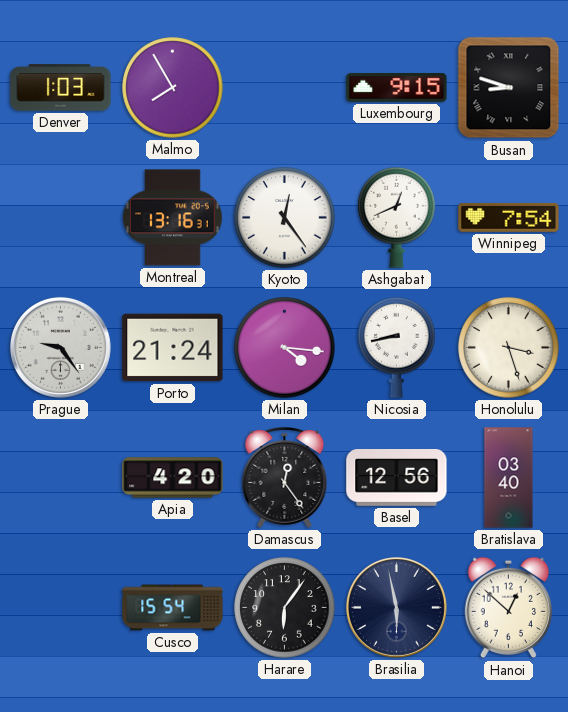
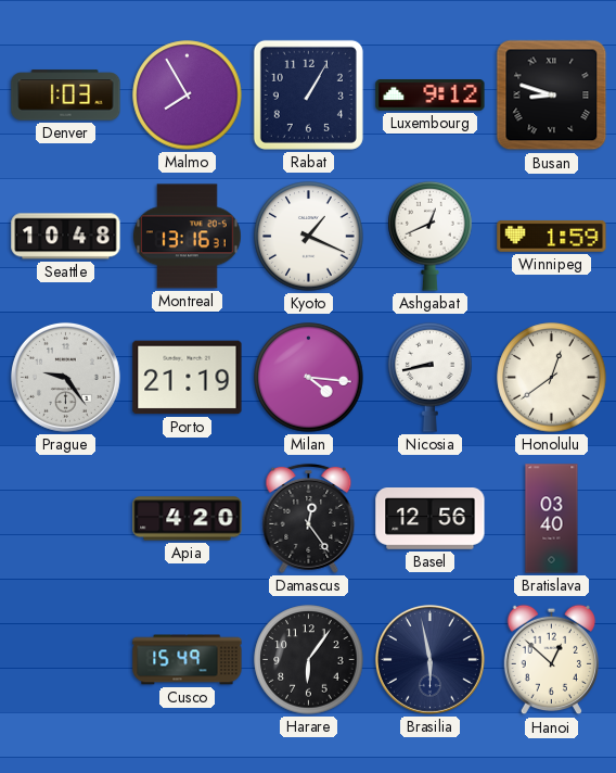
Rabat: none -> 1:05 (308, 94)
Luxembourg: 9:15 -> 9:12 (431, 96)
Seattle: none -> 10:48 (66, 237)
Kyoto: 12:24 -> 1:19 (309, 237)
Winnipeg: 7:54 -> 1:59 (552, 236)
Porto: 21:24 -> 21:19 (188, 378)
Honolulu: 3:27 -> 12:39 (552, 378)
Cusco: 15:54 -> 15:49 (188, 660)
